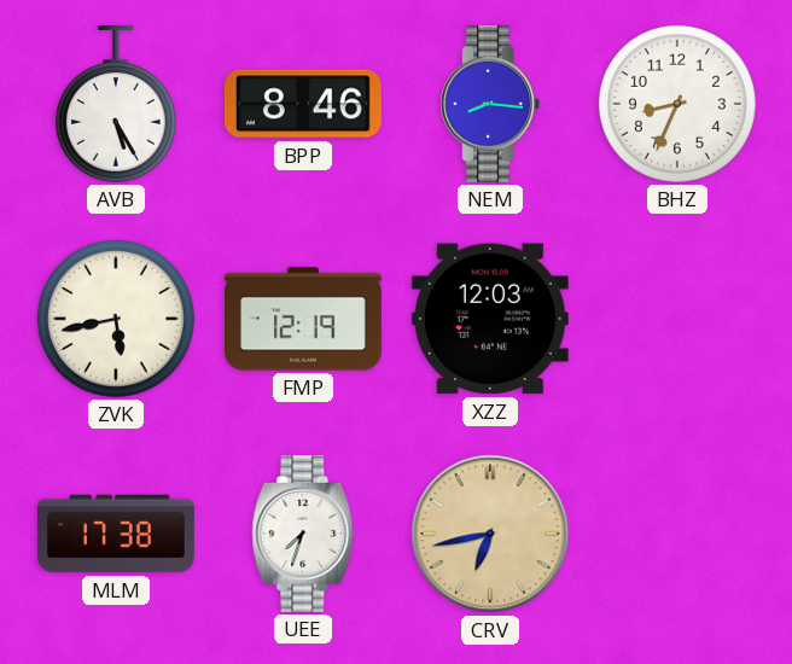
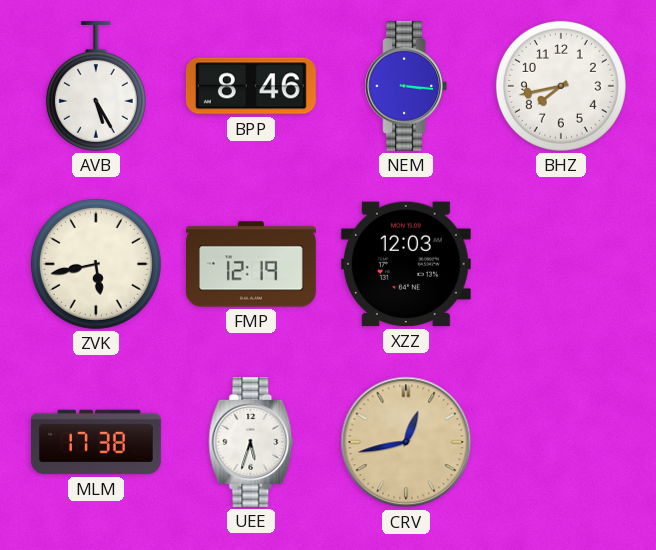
NEM: 8:16 -> 3:16 (406, 86)
BHZ: 8:34 -> 7:43 (561, 86)
UEE: 7:33 -> 5:33 (251, 442)
CRV: 6:43 -> 12:43 (406, 442)
